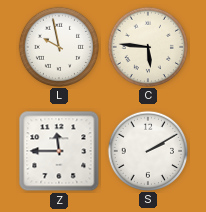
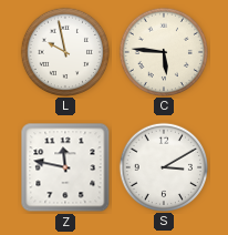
Z: 11:45 -> 11:47 (65, 167)
S: 2:10 -> 3:10 (163, 166)
